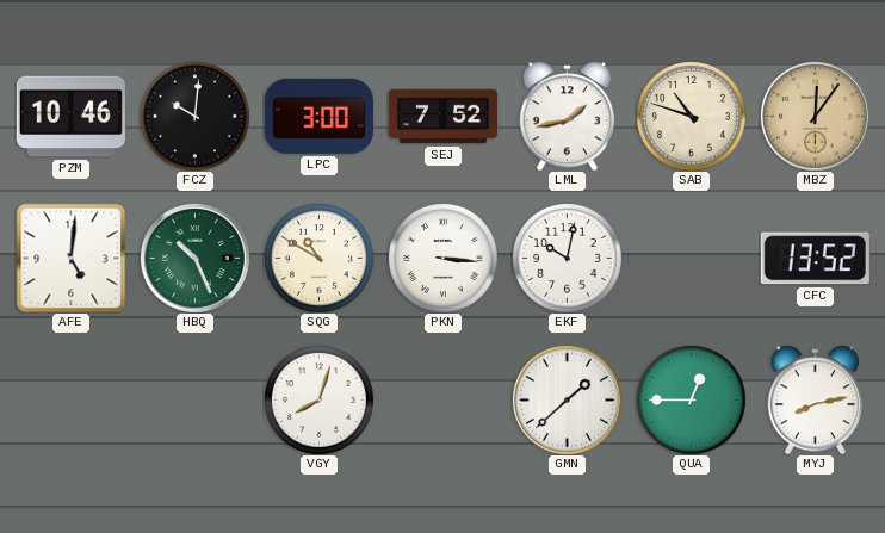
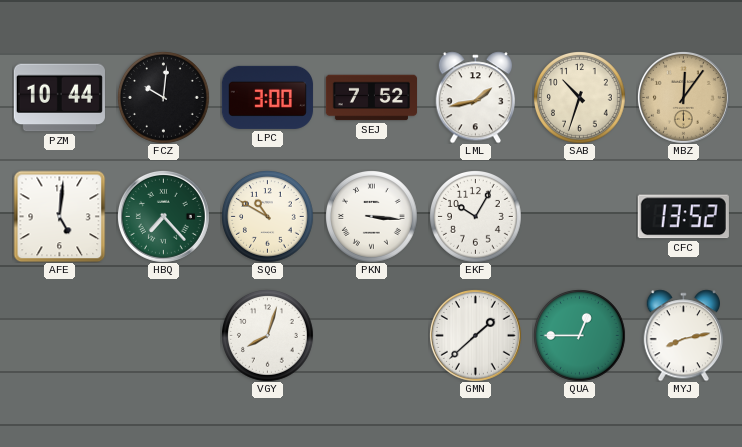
PZM: 10:46 -> 10:44 (59, 98)
SAB: 10:48 -> 10:33 (580, 98)
HBQ: 10:26 -> 7:23 (163, 216)
EKF: 10:02 -> 10:05 (476, 217)
